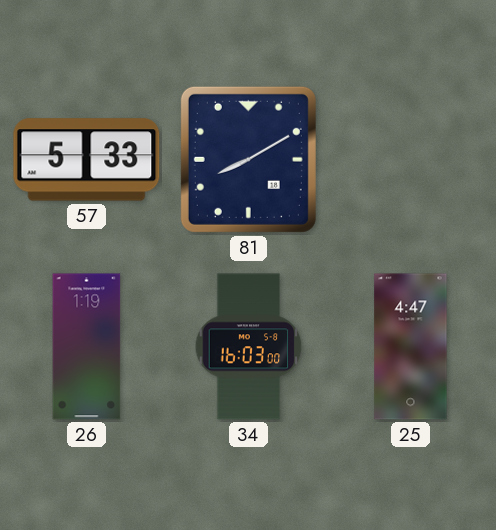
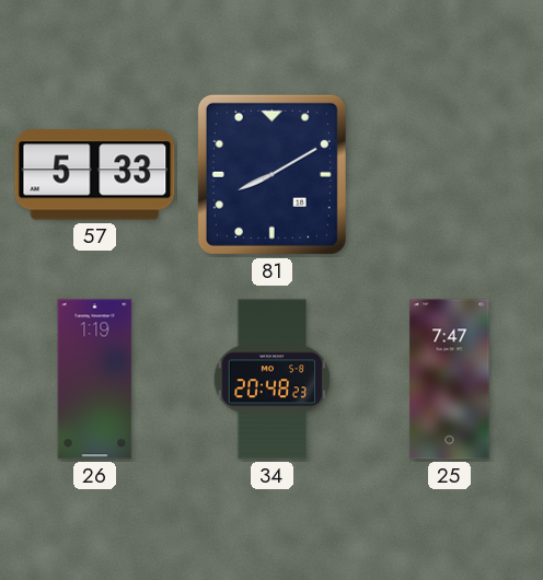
34: 16:03 -> 20:48 (273, 380)
25: 4:47 -> 7:47 (450, 380)
